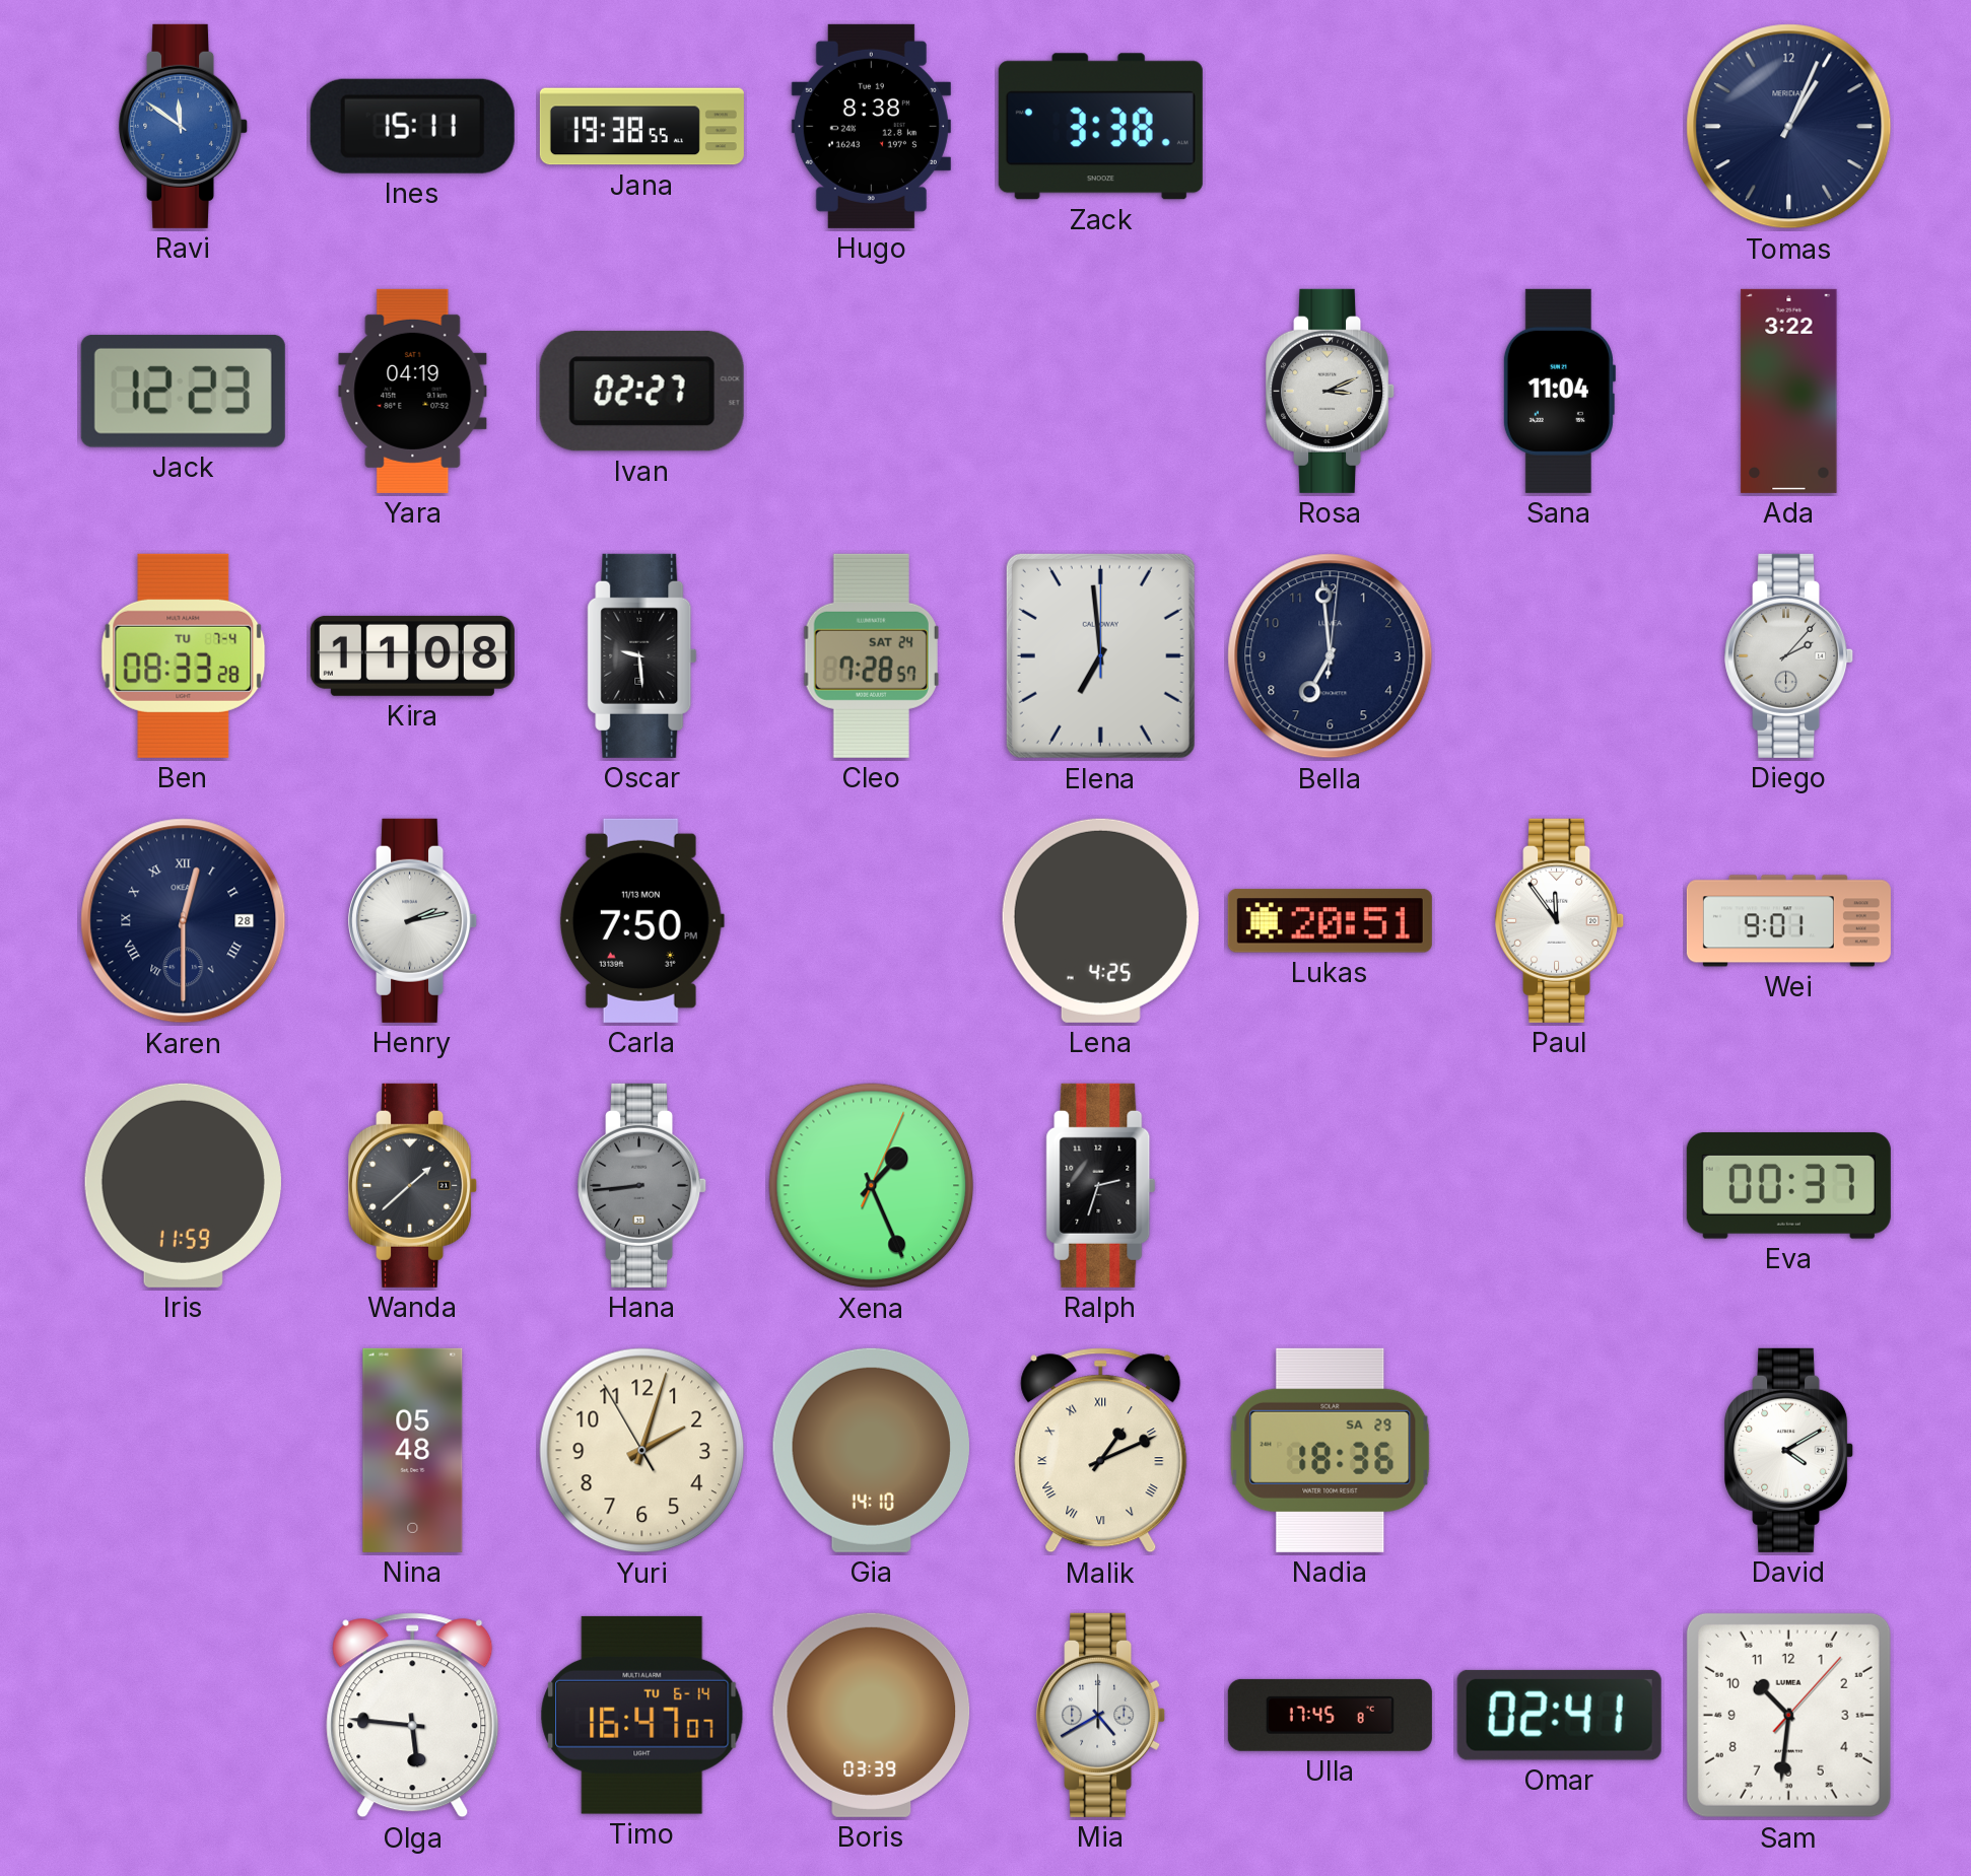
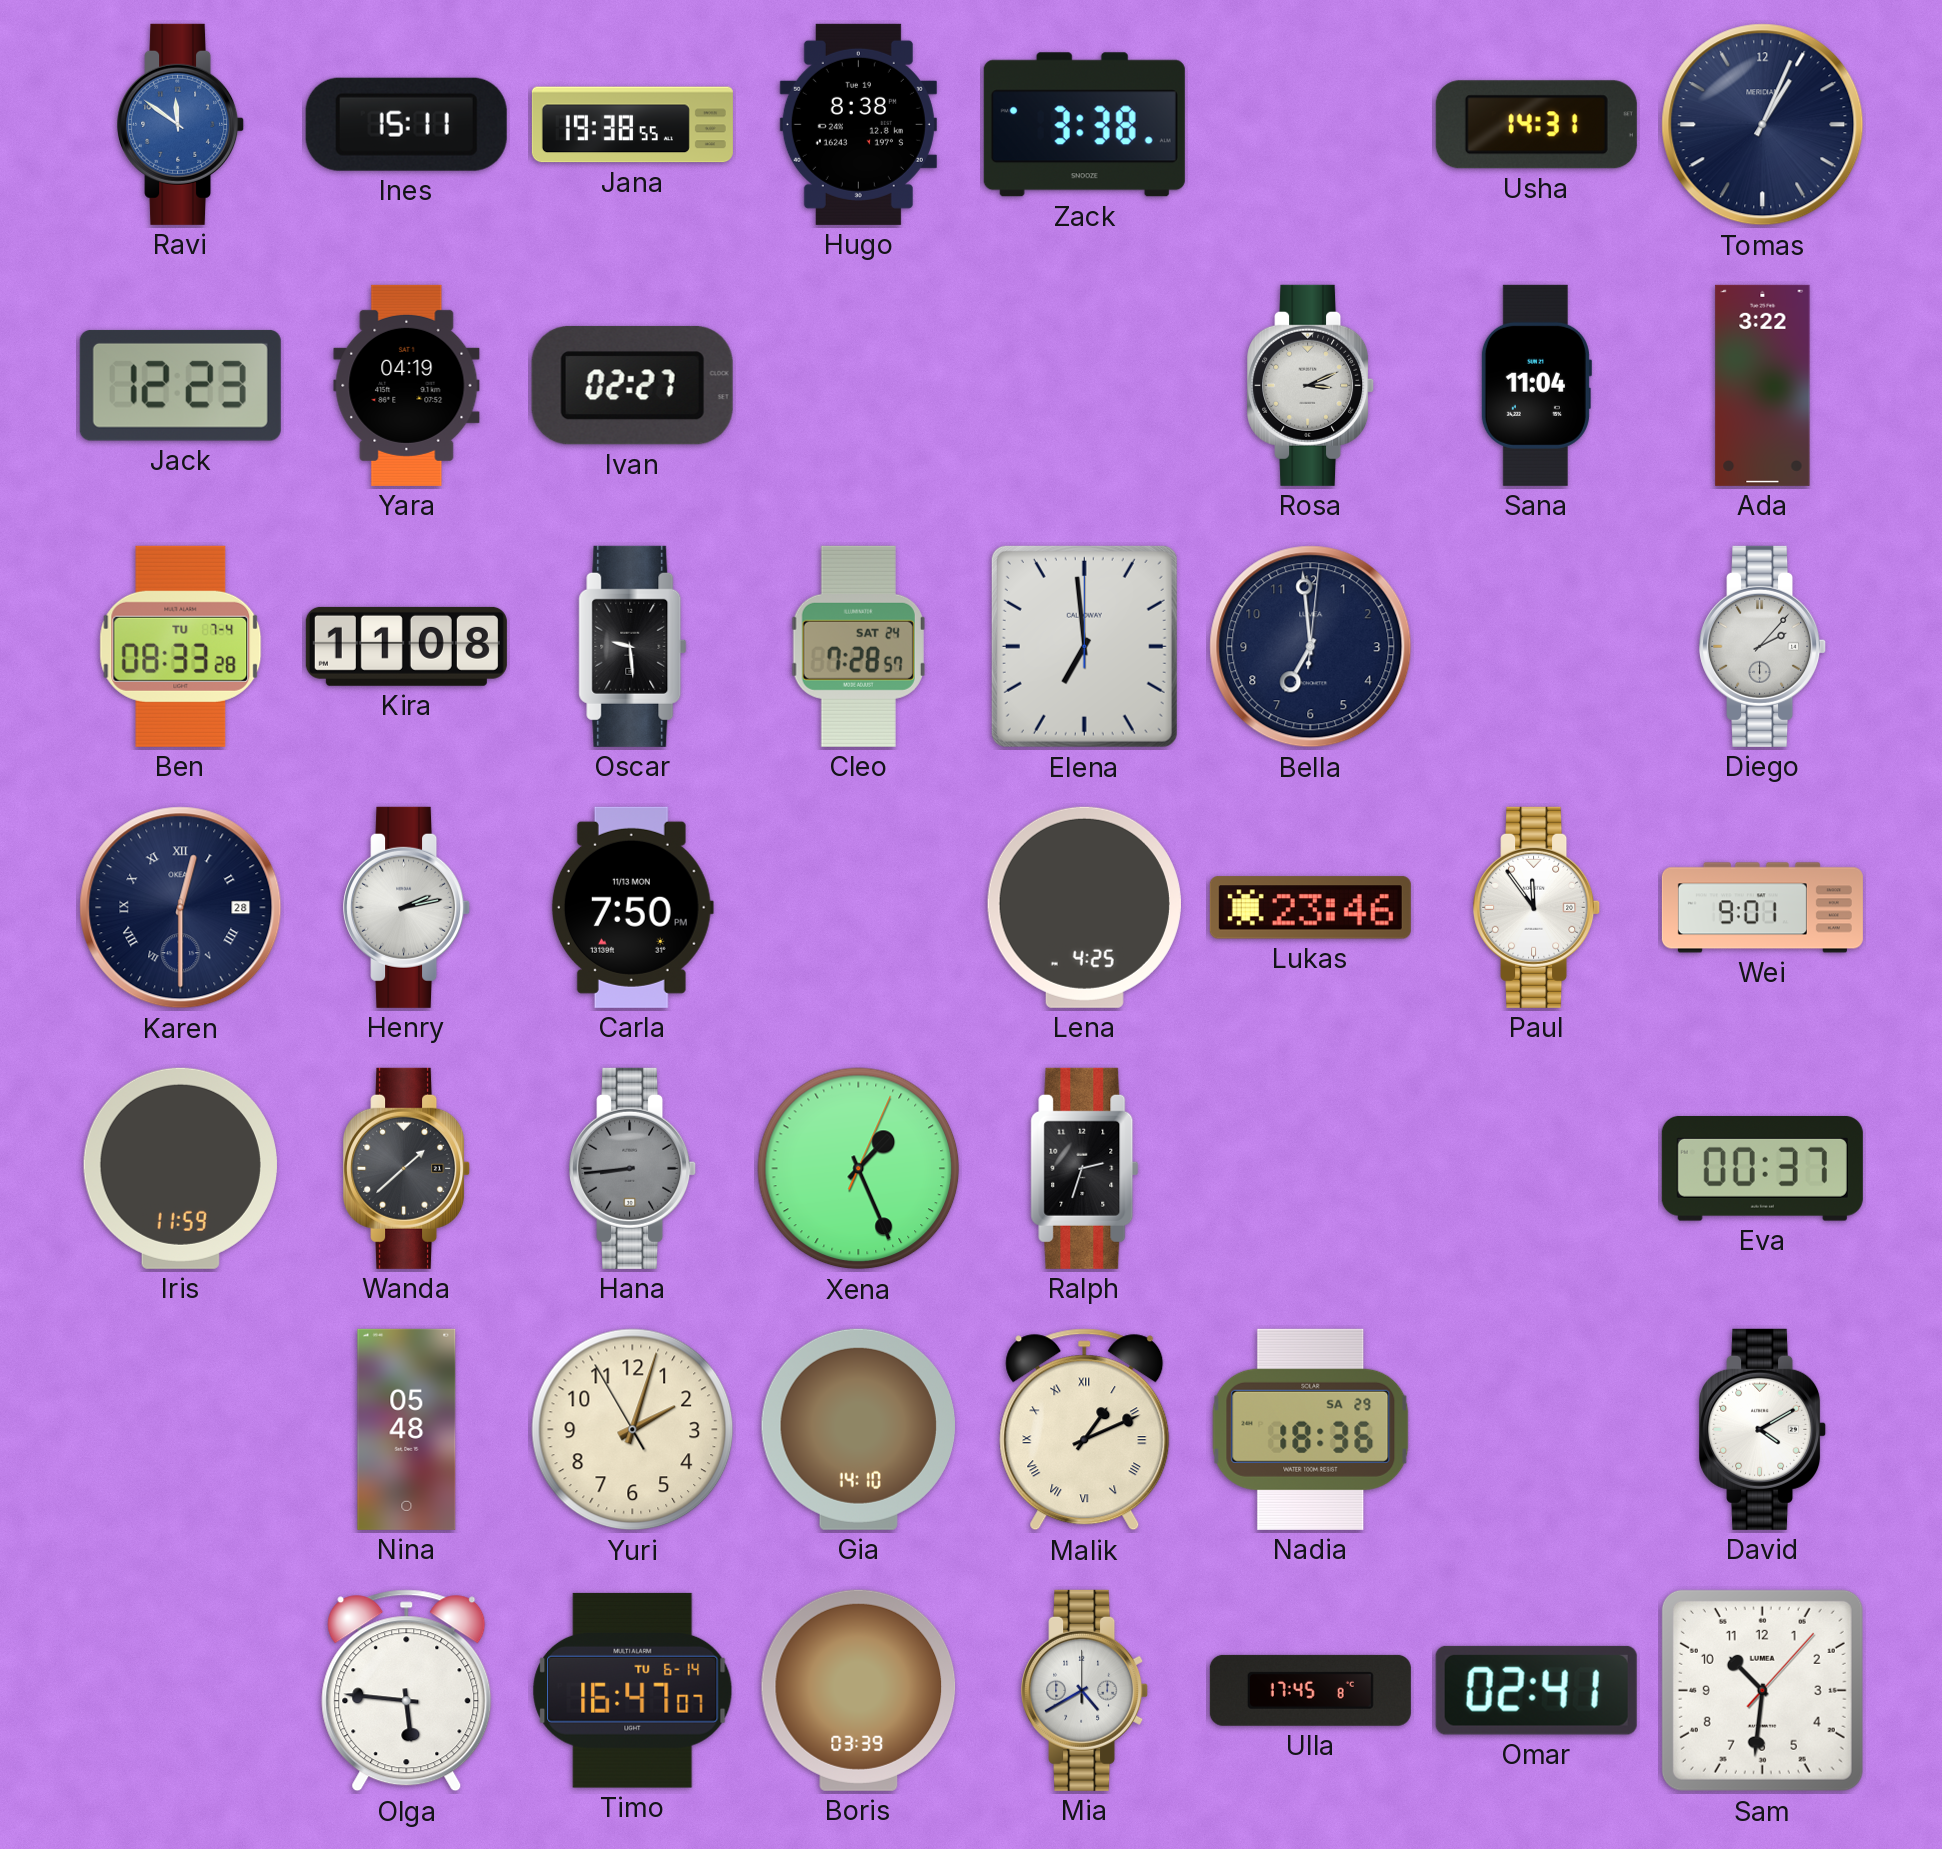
Usha: none -> 14:31 (1536, 125)
Lukas: 20:51 -> 23:46 (1310, 908)
